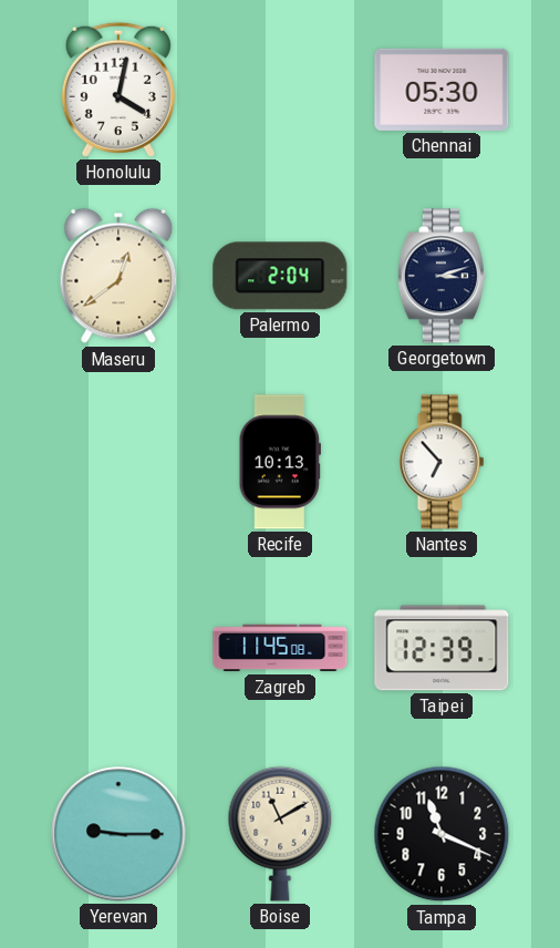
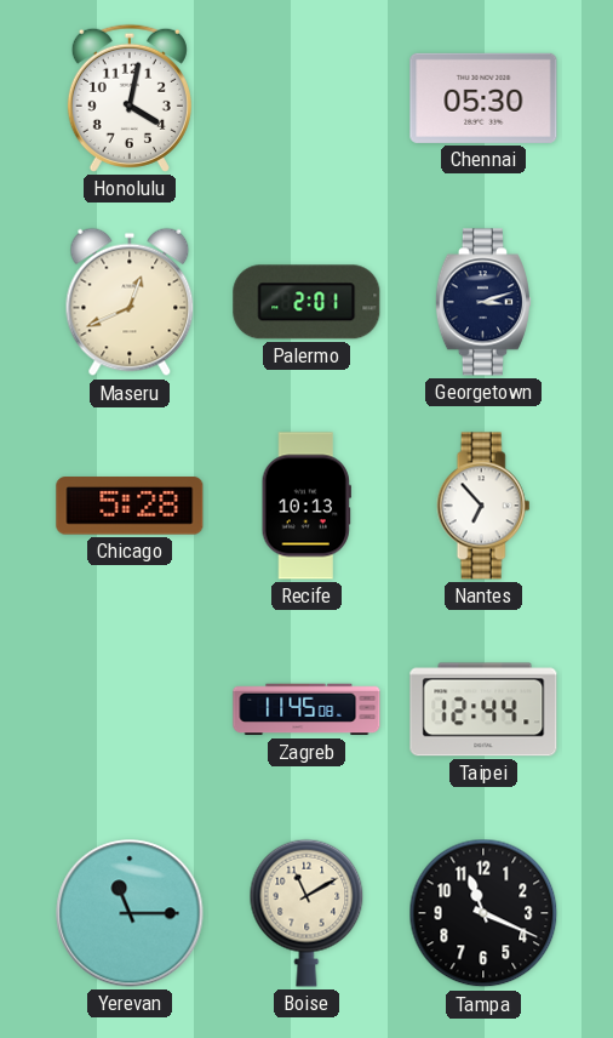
Maseru: 12:39 -> 12:41 (130, 302)
Palermo: 2:04 -> 2:01 (306, 302)
Chicago: none -> 5:28 (130, 506)
Taipei: 12:39 -> 12:44 (483, 709)
Yerevan: 9:15 -> 11:15 (130, 913)
